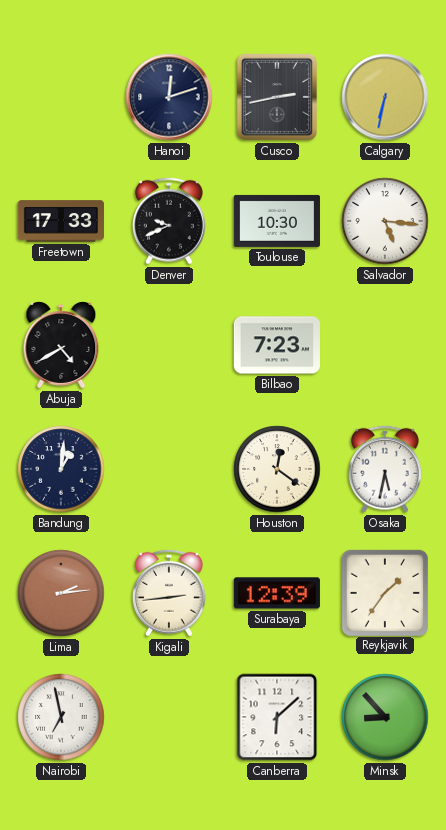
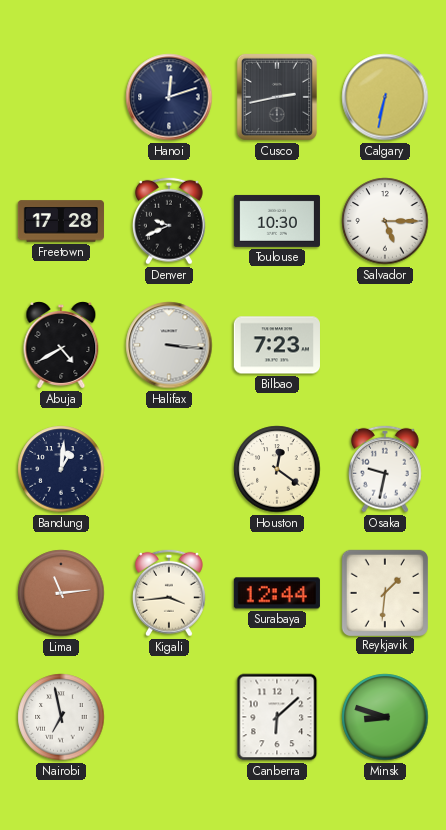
Freetown: 17:33 -> 17:28 (61, 221)
Salvador: 5:16 -> 5:15 (385, 221)
Halifax: none -> 3:16 (169, 345)
Osaka: 5:32 -> 9:32 (386, 469)
Lima: 2:14 -> 11:14 (61, 593)
Kigali: 2:44 -> 3:44 (170, 593)
Surabaya: 12:39 -> 12:44 (277, 593)
Reykjavik: 1:36 -> 1:31 (384, 592)
Minsk: 8:53 -> 8:48 (385, 717)
